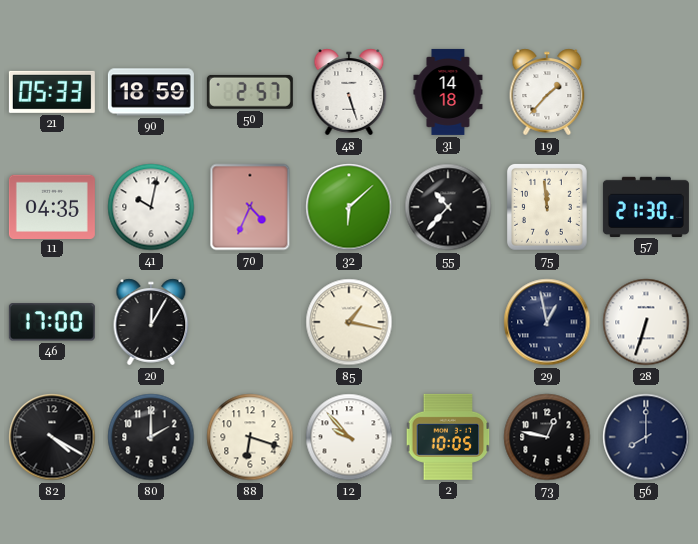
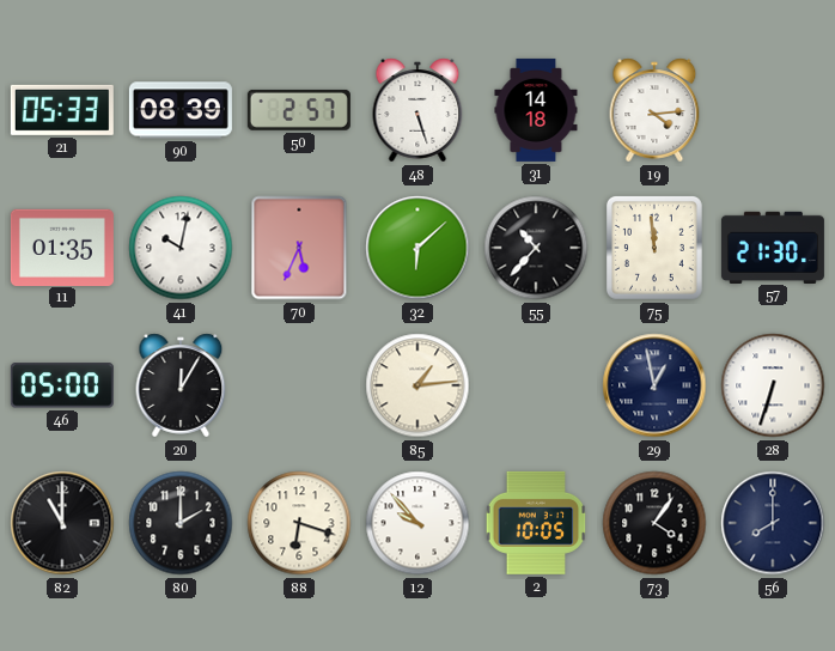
90: 18:59 -> 08:39 (181, 110)
19: 1:37 -> 4:14 (654, 110)
11: 04:35 -> 01:35 (62, 247)
70: 4:34 -> 5:34 (299, 248)
46: 17:00 -> 05:00 (62, 385)
85: 1:17 -> 1:14 (417, 385)
82: 4:20 -> 11:00 (62, 523)
73: 12:47 -> 4:06 (654, 523)
